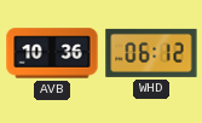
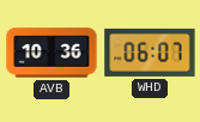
WHD: 06:12 -> 06:07 (150, 53)
